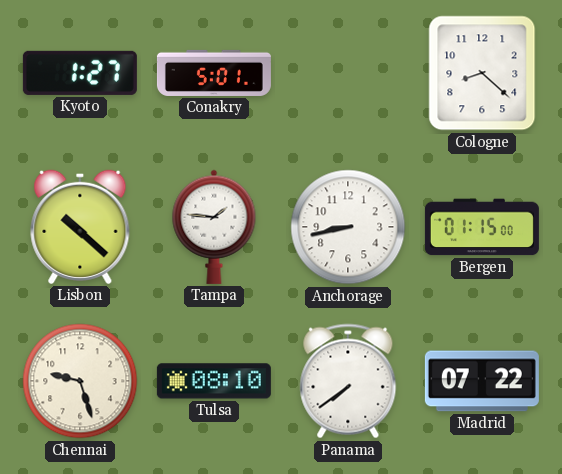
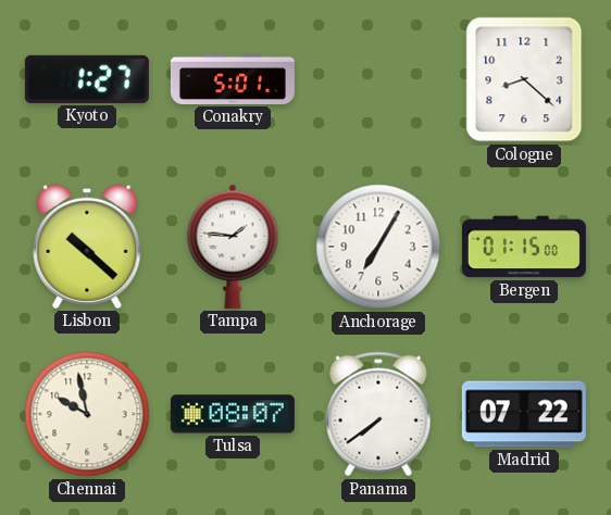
Anchorage: 8:43 -> 7:05 (378, 247)
Chennai: 9:27 -> 9:58 (87, 414)
Tulsa: 08:10 -> 08:07 (233, 414)
